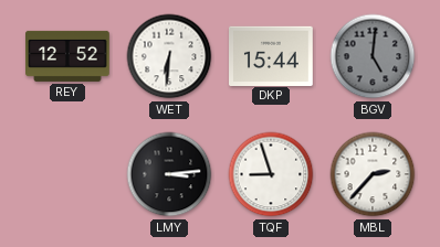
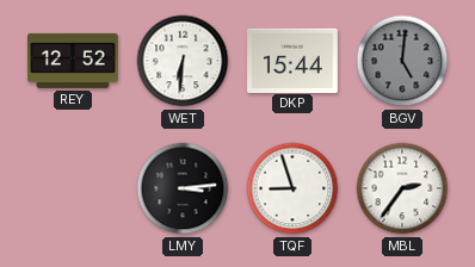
MBL: 2:37 -> 2:36 (402, 188)
